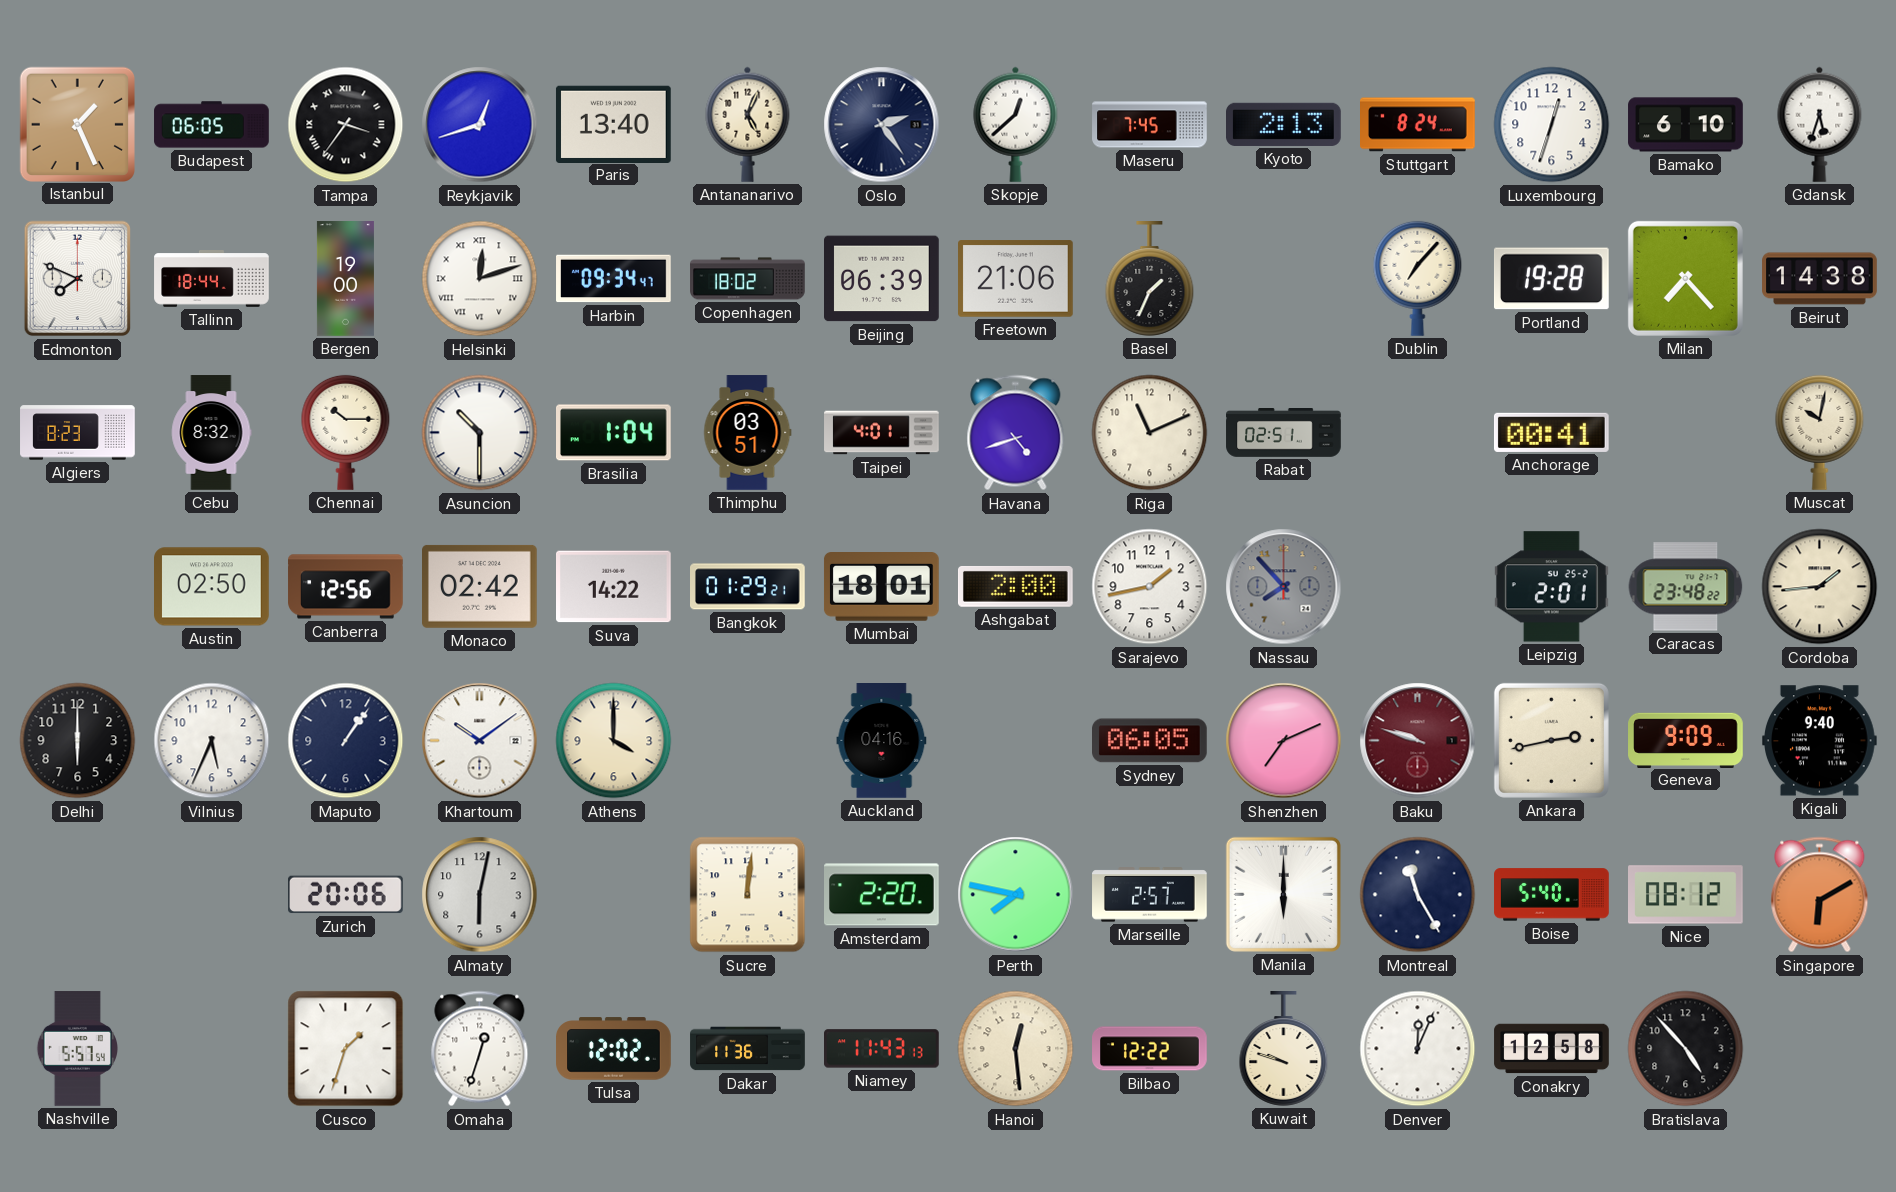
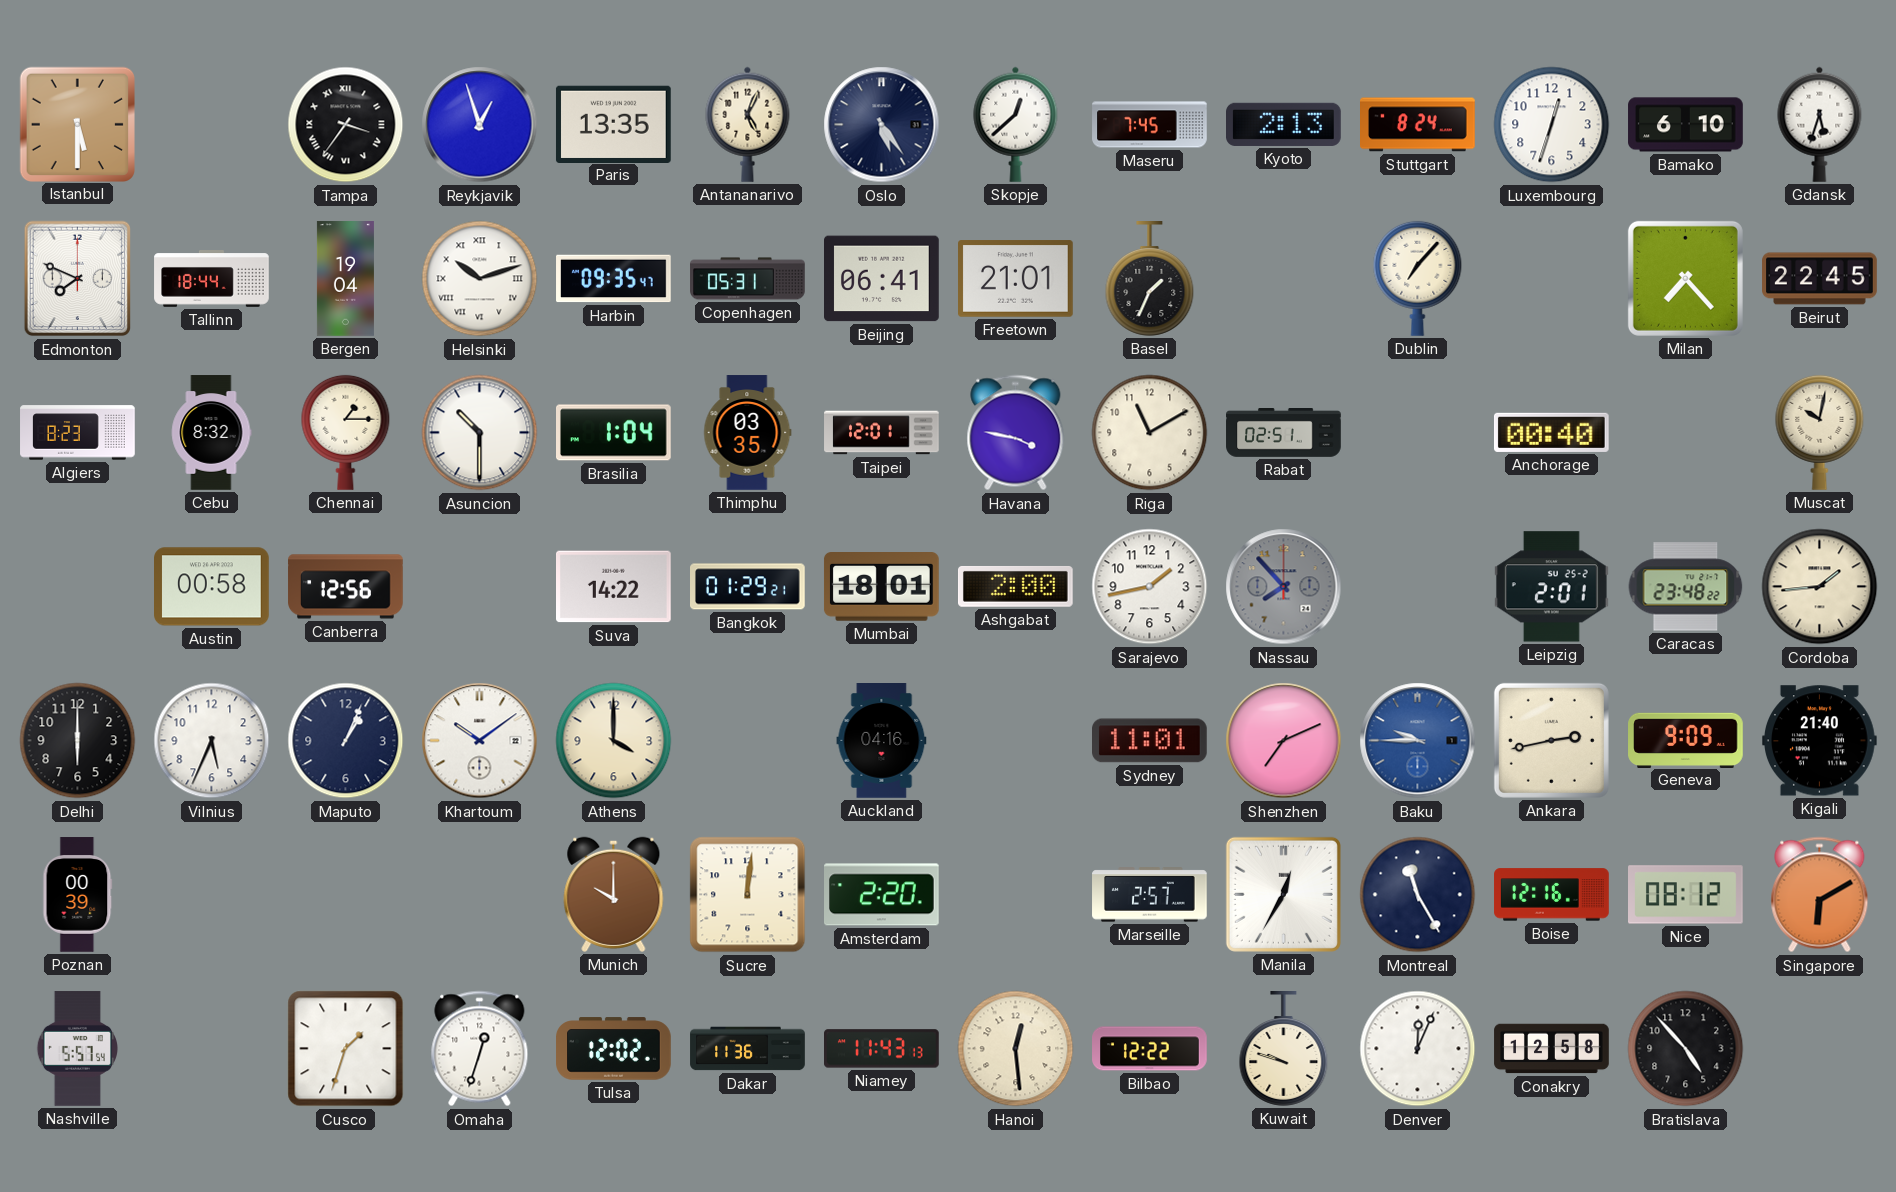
Istanbul: 1:26 -> 5:30 (77, 124)
Budapest: 06:05 -> none (212, 125)
Reykjavik: 12:42 -> 12:57 (480, 125)
Paris: 13:40 -> 13:35 (614, 124)
Oslo: 2:24 -> 5:24 (882, 125)
Bergen: 19:00 -> 19:04 (345, 279)
Helsinki: 12:12 -> 10:12 (480, 279)
Harbin: 09:34 -> 09:35 (614, 279)
Copenhagen: 18:02 -> 05:31 (748, 279)
Beijing: 06:39 -> 06:41 (882, 279)
Freetown: 21:06 -> 21:01 (1016, 279)
Portland: 19:28 -> none (1551, 279)
Beirut: 14:38 -> 22:45 (1820, 279)
Chennai: 10:15 -> 1:15 (346, 432)
Thimphu: 03:51 -> 03:35 (748, 433)
Taipei: 4:01 -> 12:01 (882, 433)
Havana: 4:42 -> 3:47 (1016, 433)
Riga: 11:11 -> 11:10 (1150, 433)
Anchorage: 00:41 -> 00:40 (1551, 432)
Austin: 02:50 -> 00:58 (212, 587)
Monaco: 02:42 -> none (480, 586)
Maputo: 1:06 -> 1:04 (346, 741)
Sydney: 06:05 -> 11:01 (1150, 741)
Baku: 9:48 -> 9:45 (1418, 741)
Baku dial: burgundy -> blue (1418, 741)
Kigali: 9:40 -> 21:40 (1820, 741)
Poznan: none -> 00:39 (78, 895)
Zurich: 20:06 -> none (346, 895)
Almaty: 6:02 -> none (480, 895)
Munich: none -> 10:00 (614, 894)
Perth: 7:47 -> none (1016, 895)
Manila: 6:00 -> 12:35 (1283, 894)
Boise: 5:40 -> 12:16 (1552, 895)
